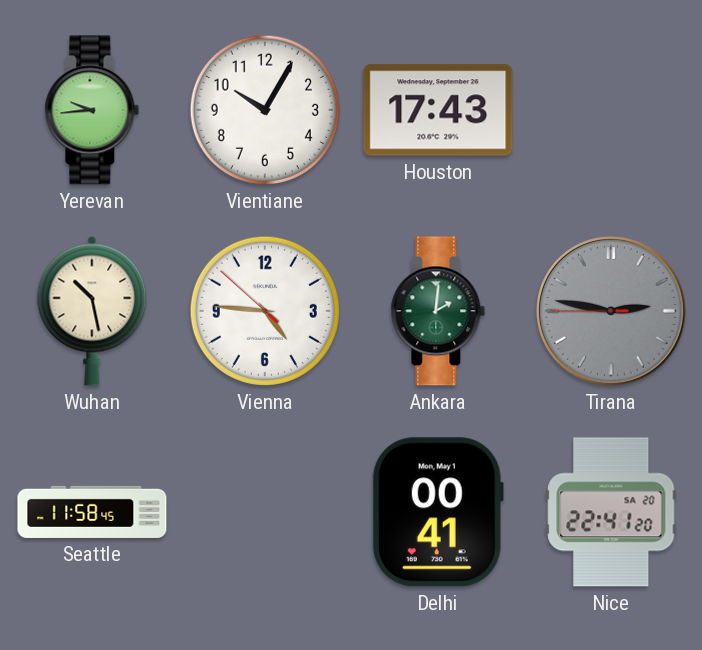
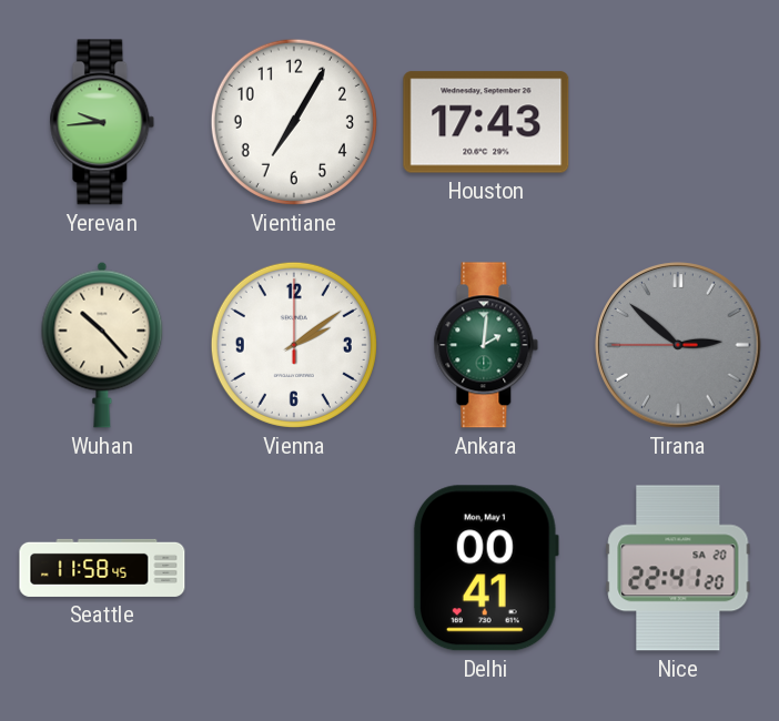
Vientiane: 10:05 -> 7:05 (294, 122)
Wuhan: 10:28 -> 10:23 (102, 345)
Vienna: 4:45 -> 2:09 (294, 345)
Tirana: 2:46 -> 2:51 (678, 345)
